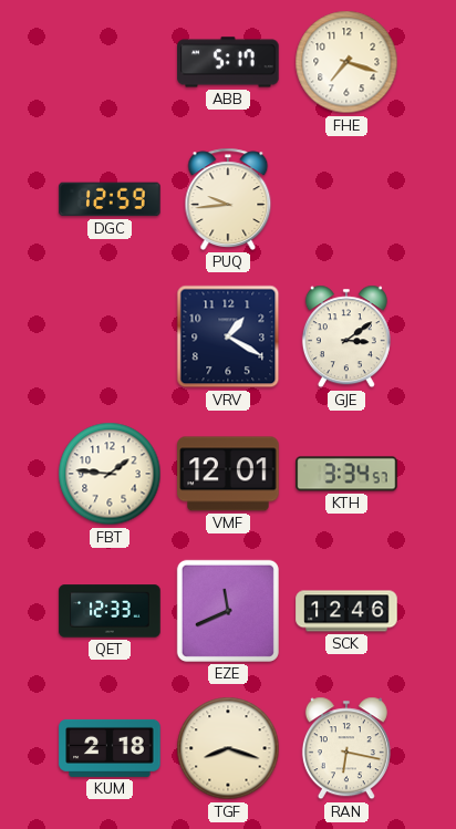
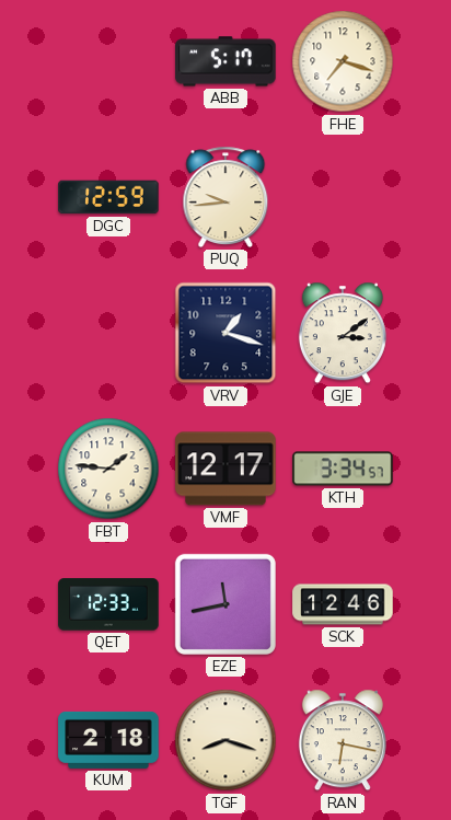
VRV: 1:20 -> 1:18 (225, 333)
VMF: 12:01 -> 12:17 (225, 469)
EZE: 11:41 -> 11:43 (225, 604)
